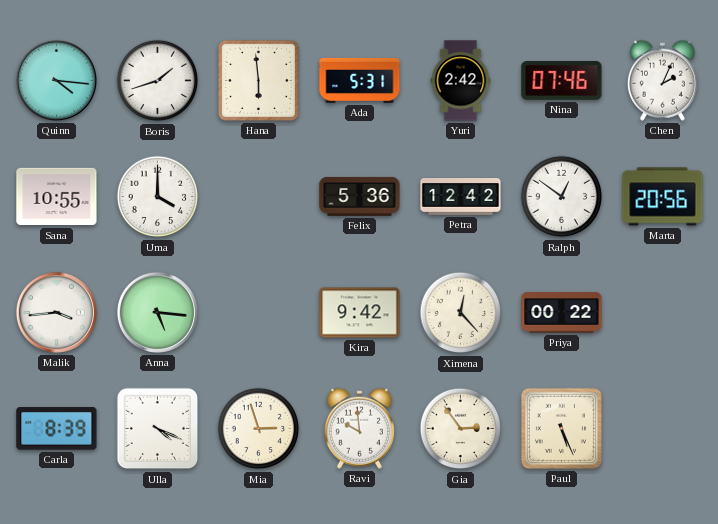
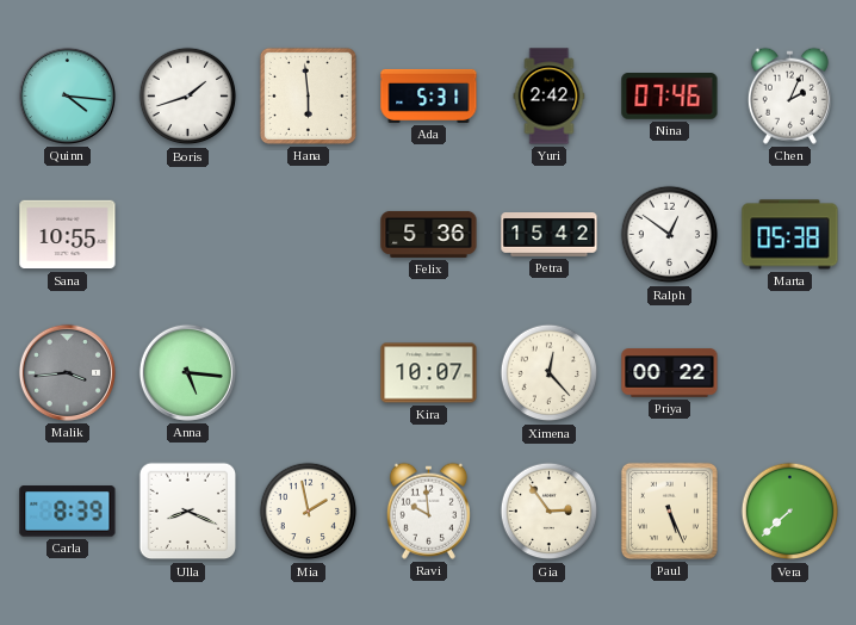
Uma: 4:00 -> none (158, 197)
Petra: 12:42 -> 15:42 (550, 235)
Marta: 20:56 -> 05:38 (790, 235)
Malik dial: white -> grey (67, 372)
Kira: 9:42 -> 10:07 (429, 373)
Ulla: 4:19 -> 8:19 (188, 512)
Mia: 2:57 -> 1:58 (309, 512)
Vera: none -> 7:38 (790, 512)
